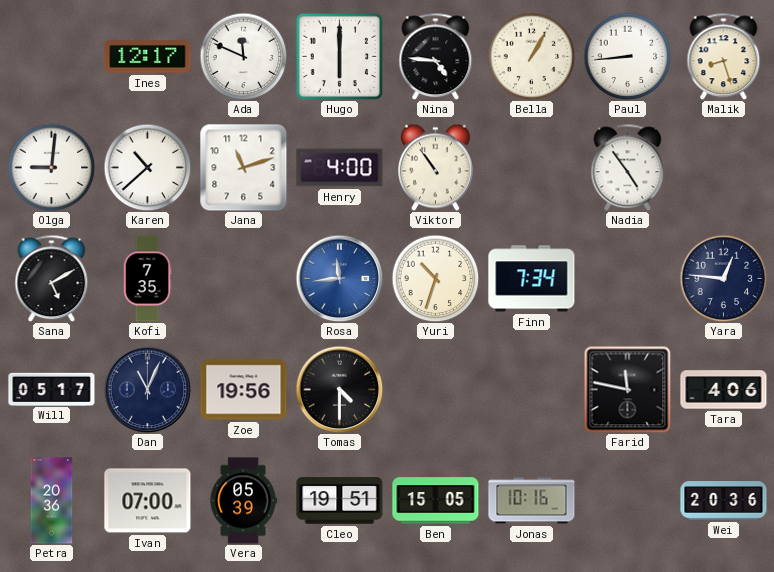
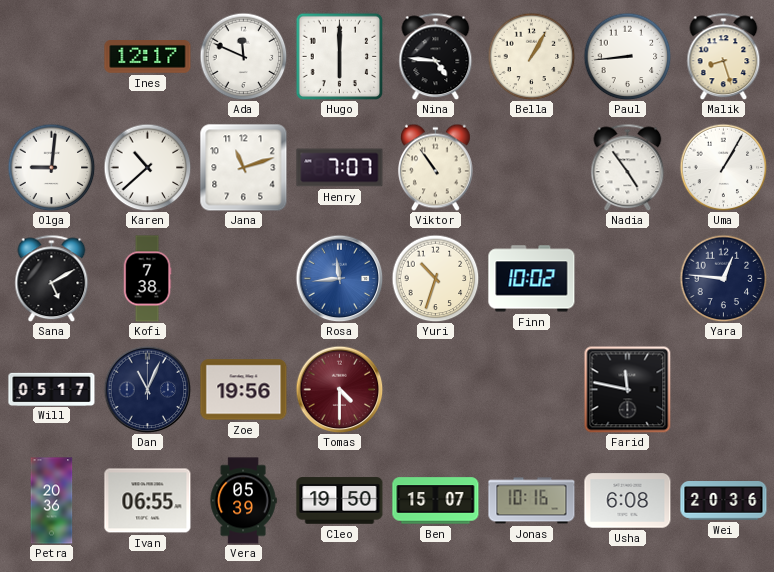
Henry: 4:00 -> 7:07 (340, 168)
Uma: none -> 1:05 (723, 167)
Kofi: 7:35 -> 7:38 (147, 279)
Finn: 7:34 -> 10:02 (532, 279)
Tomas dial: black -> burgundy (339, 389)
Tara: 4:06 -> none (724, 390)
Ivan: 07:00 -> 06:55 (148, 501)
Cleo: 19:51 -> 19:50 (340, 501)
Ben: 15:05 -> 15:07 (436, 501)
Usha: none -> 6:08 (628, 501)
